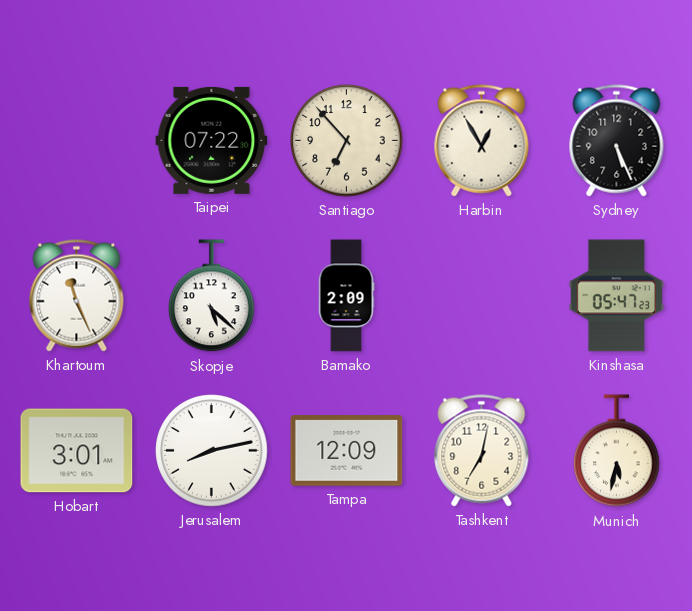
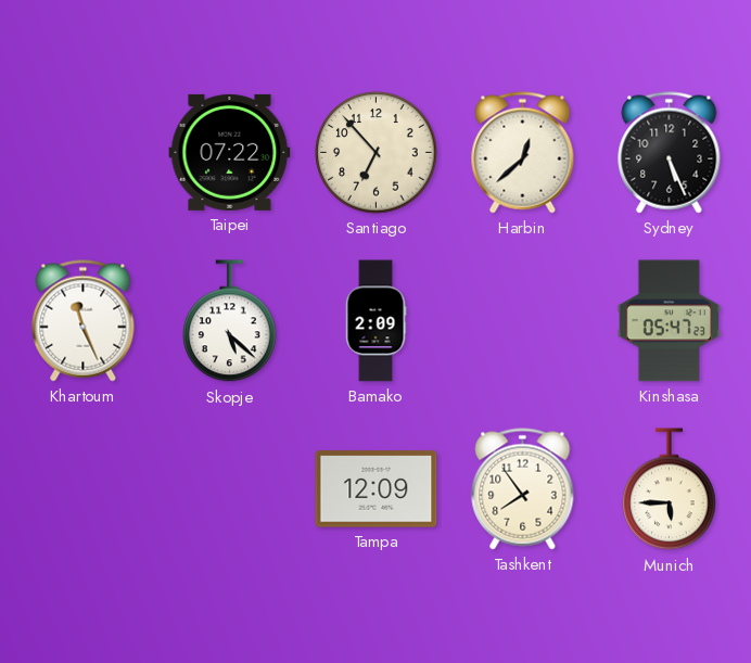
Harbin: 12:55 -> 12:38 (523, 153)
Hobart: 3:01 -> none (77, 451)
Jerusalem: 8:13 -> none (212, 451)
Tashkent: 7:02 -> 7:54 (523, 489)
Munich: 5:32 -> 5:45 (670, 489)
